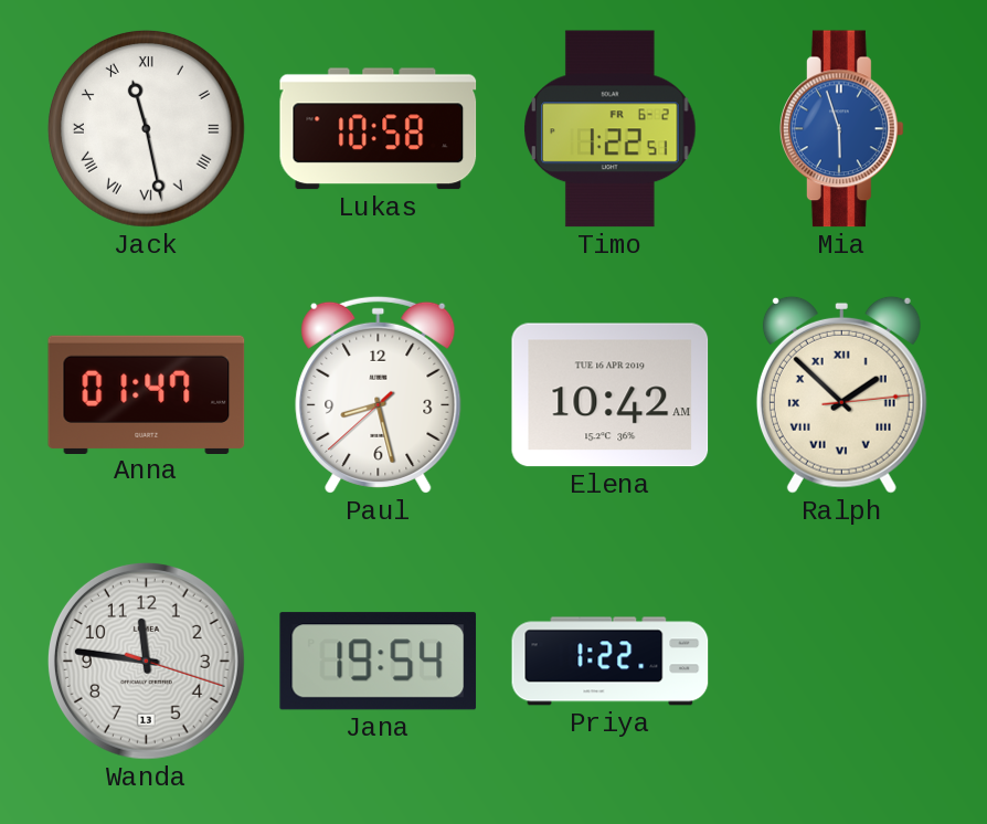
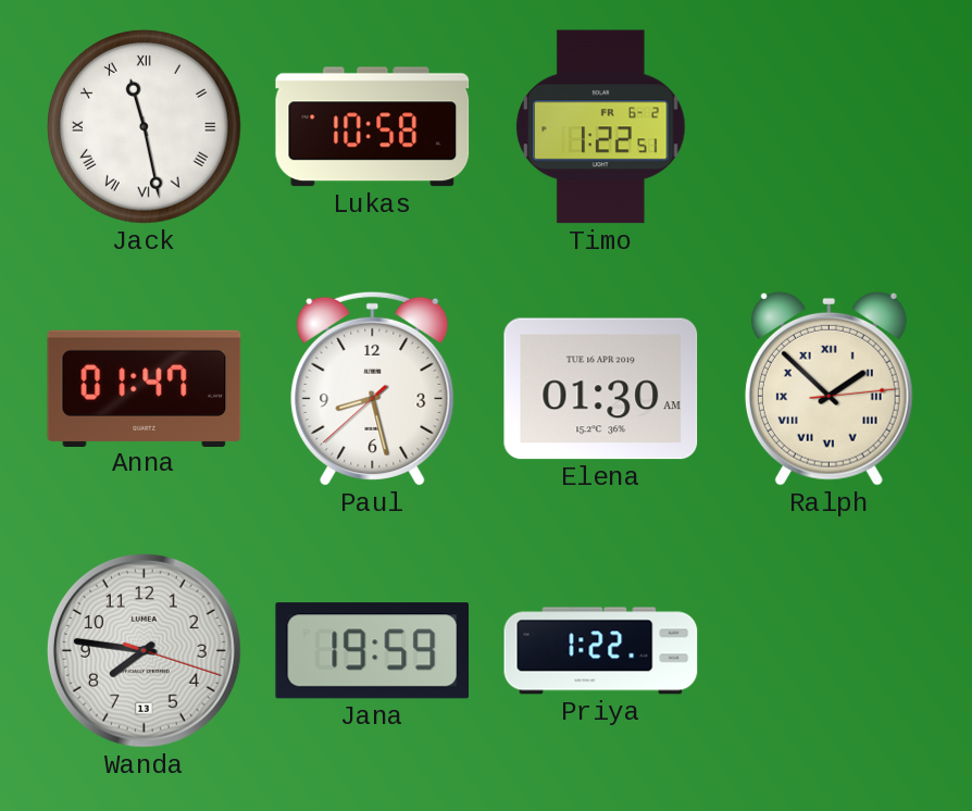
Mia: 5:57 -> none (842, 129)
Elena: 10:42 -> 01:30 (601, 389)
Wanda: 11:46 -> 7:46 (144, 650)
Jana: 19:54 -> 19:59 (373, 651)
